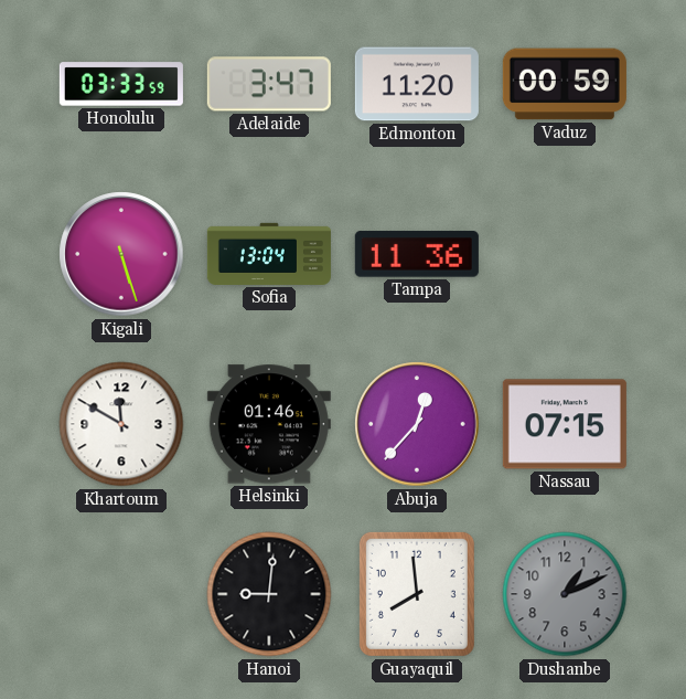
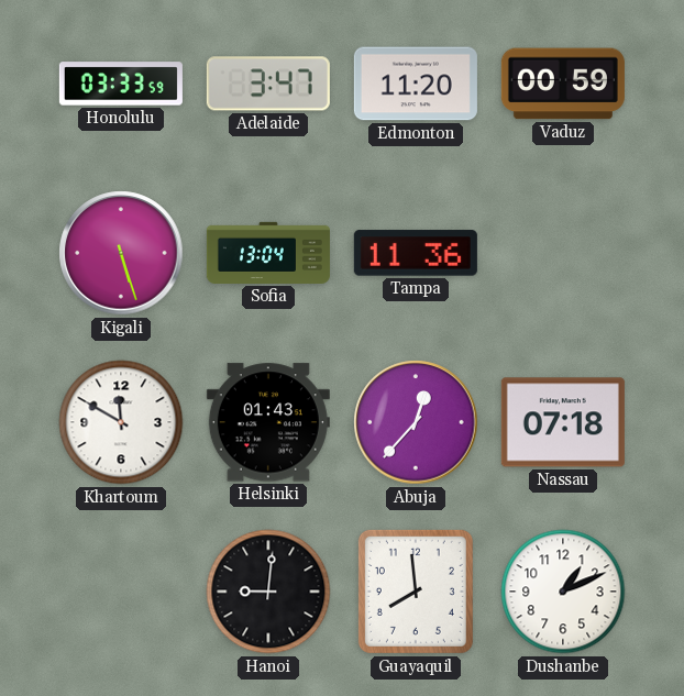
Helsinki: 01:46 -> 01:43 (268, 422)
Nassau: 07:15 -> 07:18 (563, 422)
Dushanbe dial: grey -> white (563, 592)
